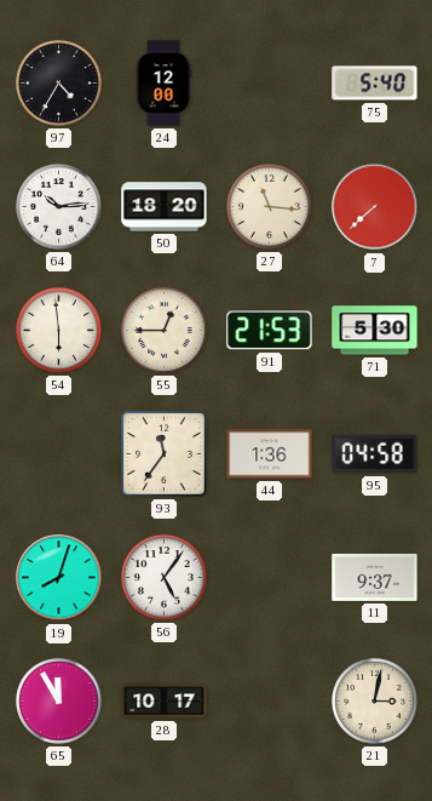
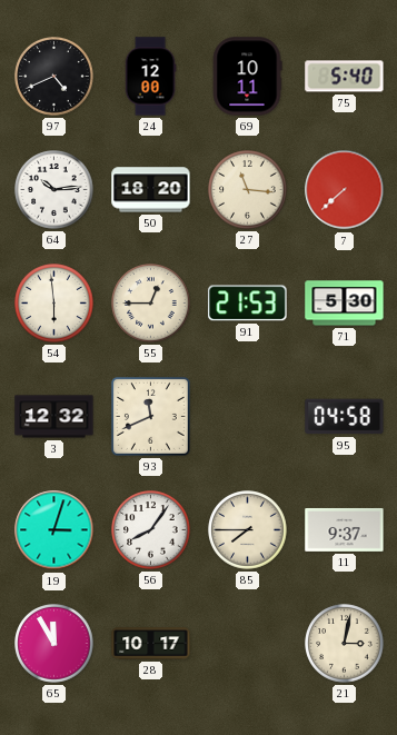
97: 4:35 -> 4:41 (54, 77)
69: none -> 10:11 (247, 77)
3: none -> 12:32 (54, 417)
93: 11:36 -> 11:41 (150, 416)
44: 1:36 -> none (270, 454)
19: 8:03 -> 3:03 (54, 530)
56: 5:06 -> 8:06 (151, 530)
85: none -> 7:45 (248, 530)
